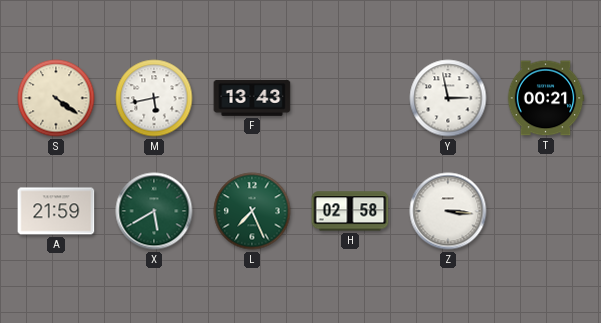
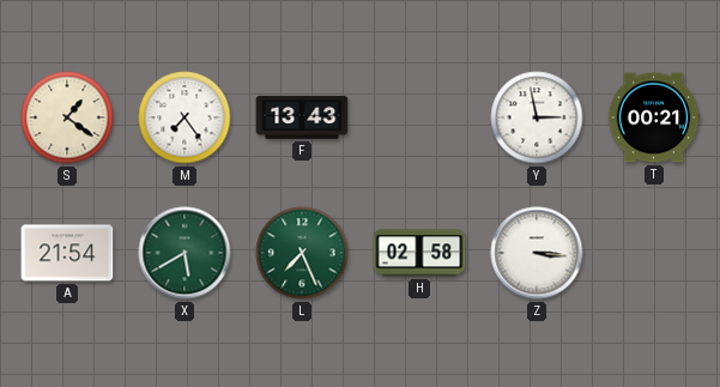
S: 4:21 -> 1:21 (67, 117)
M: 5:43 -> 7:24 (184, 117)
A: 21:59 -> 21:54 (67, 253)
